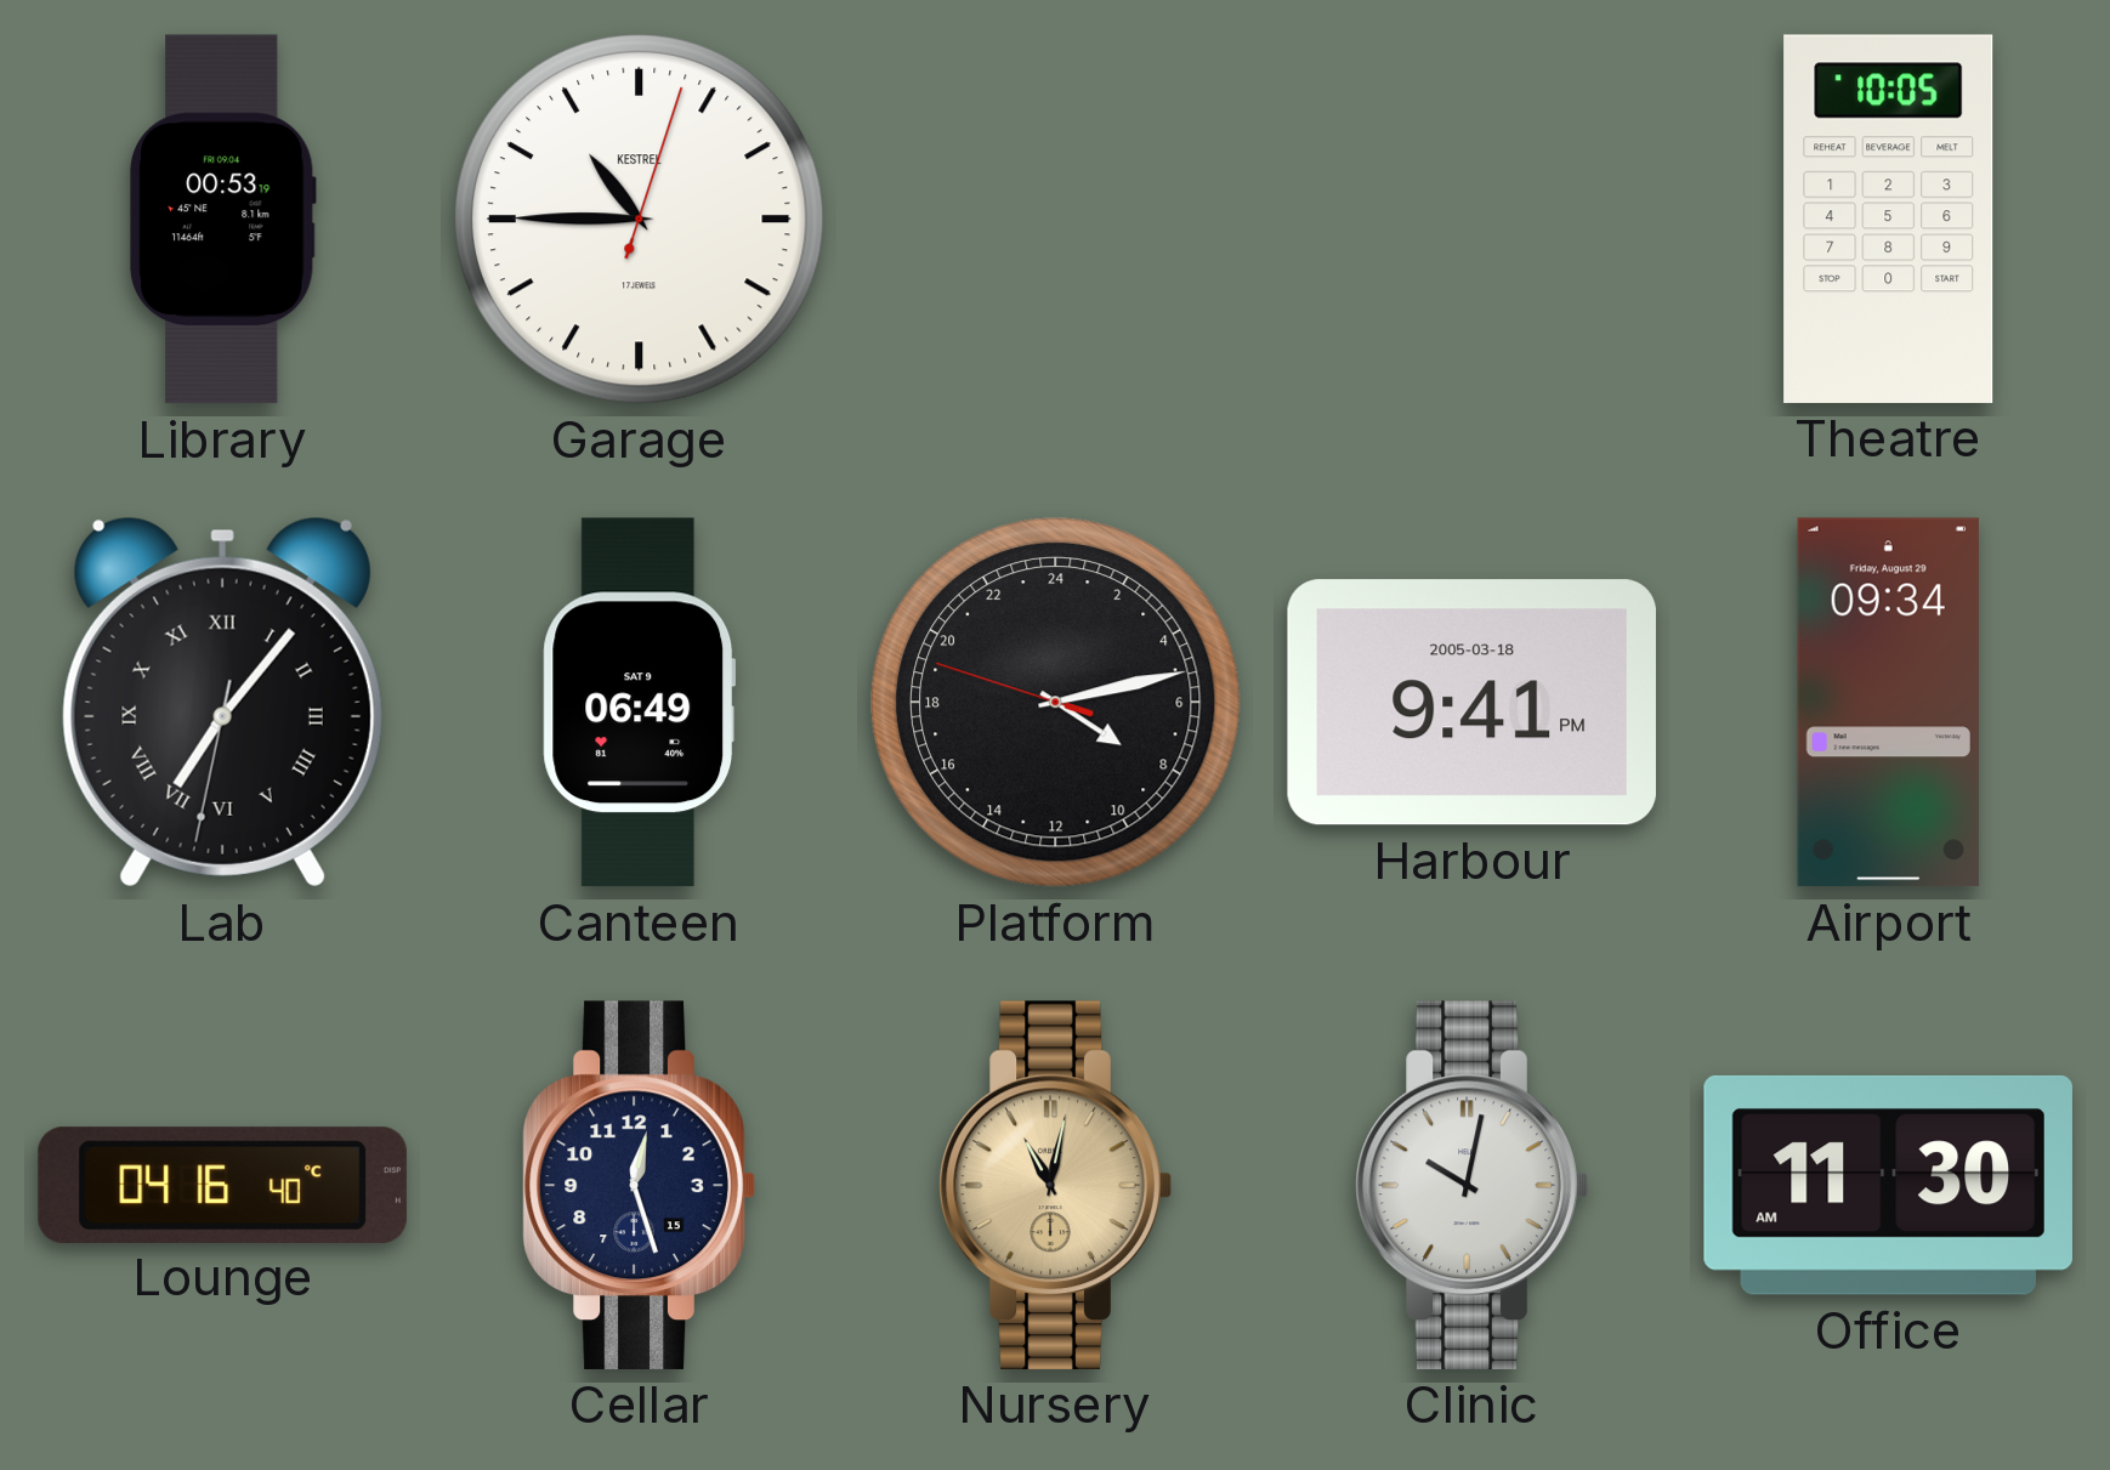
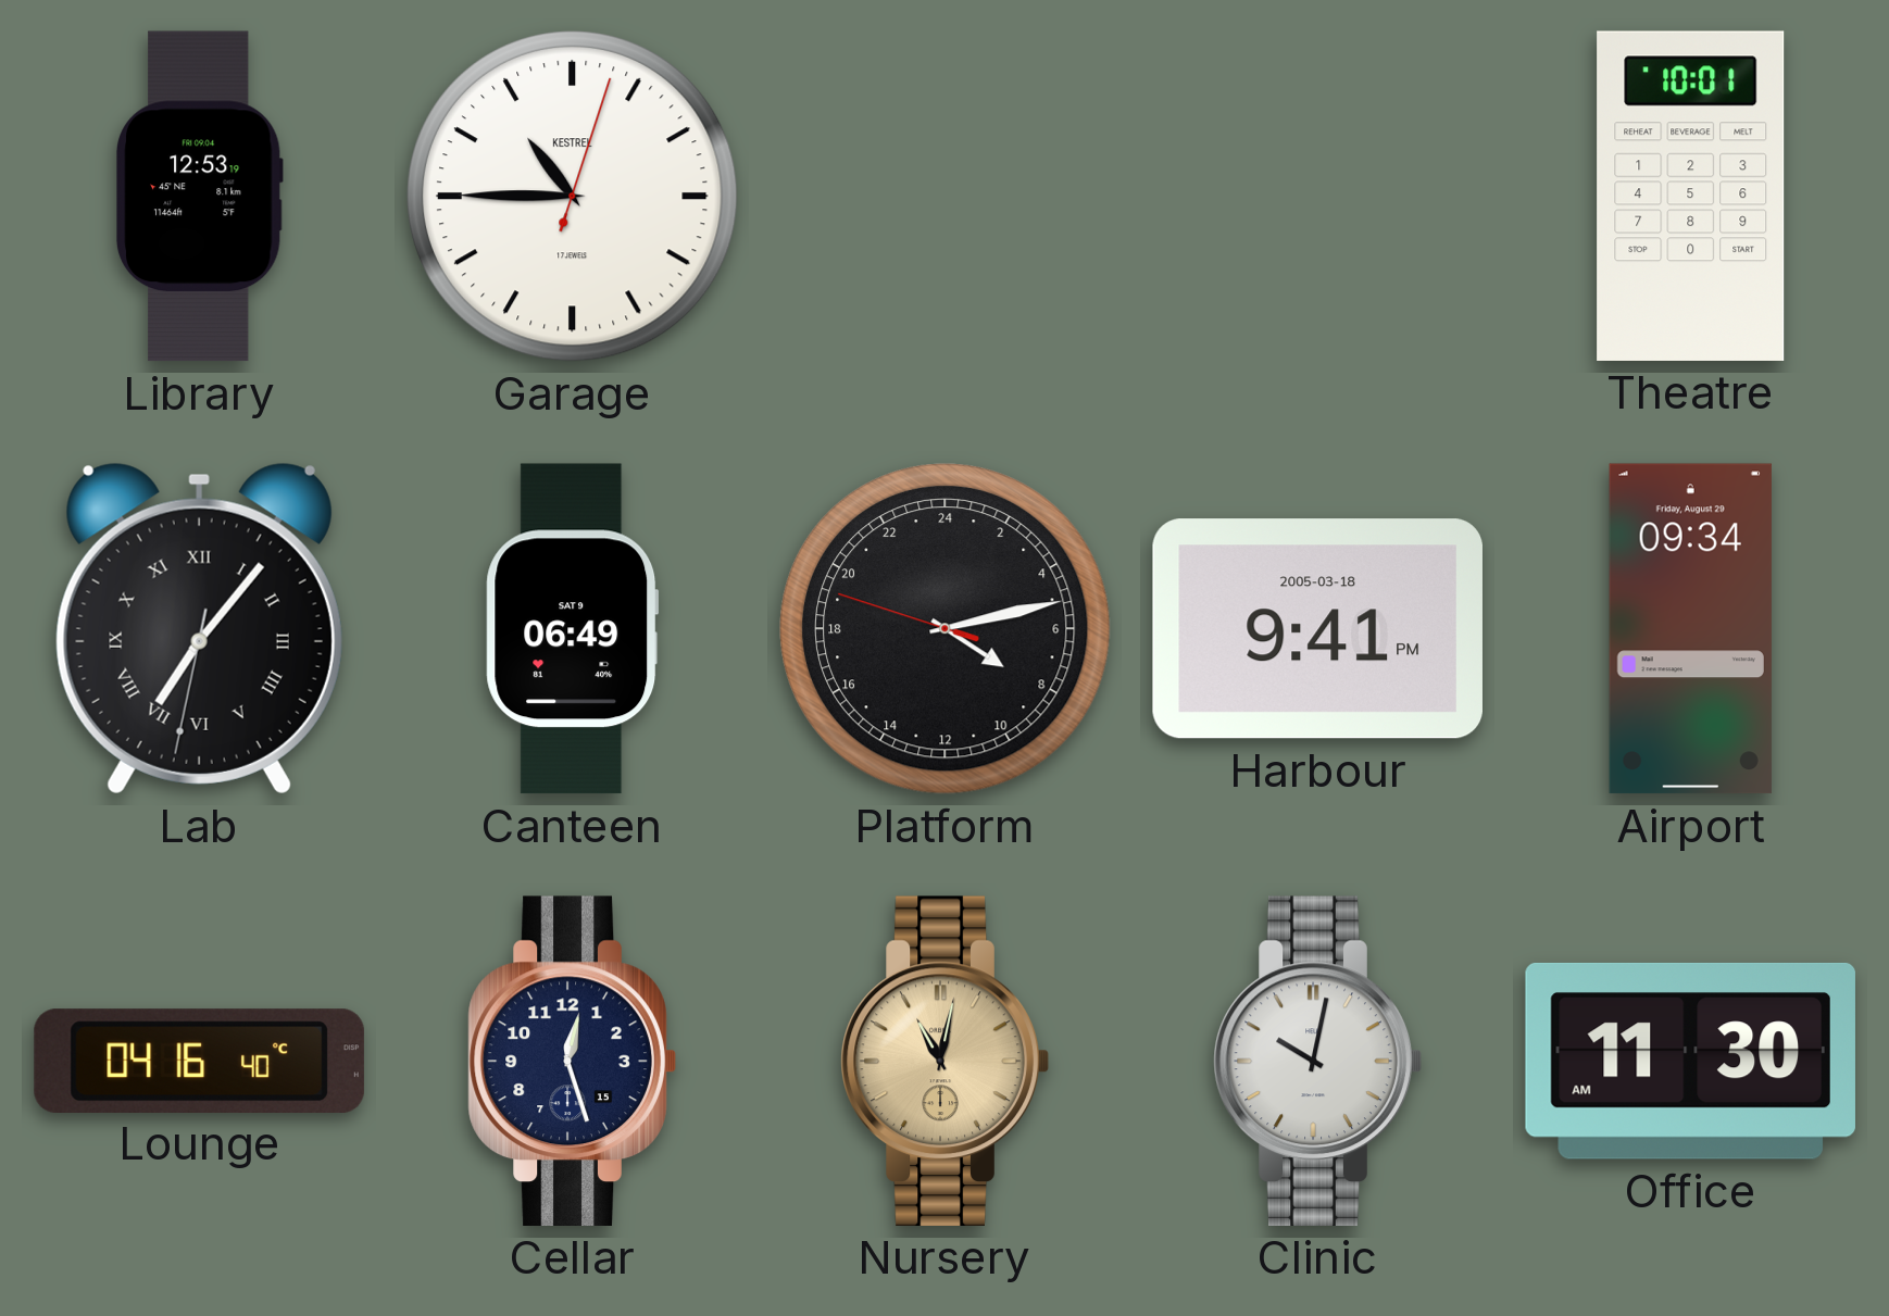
Library: 00:53 -> 12:53 (199, 197)
Theatre: 10:05 -> 10:01 (1691, 196)
